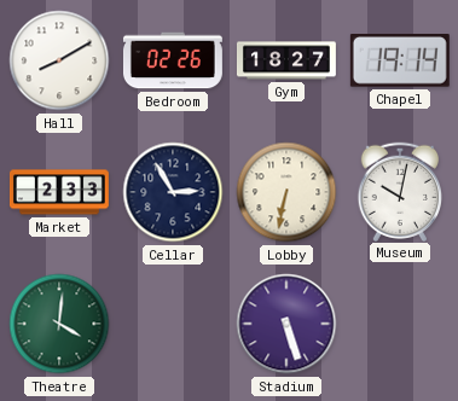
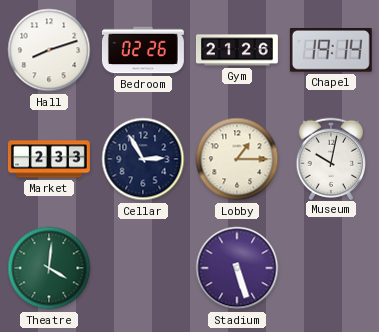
Hall: 8:10 -> 8:12 (49, 50)
Gym: 18:27 -> 21:26 (237, 50)
Lobby: 6:32 -> 1:15 (237, 159)
